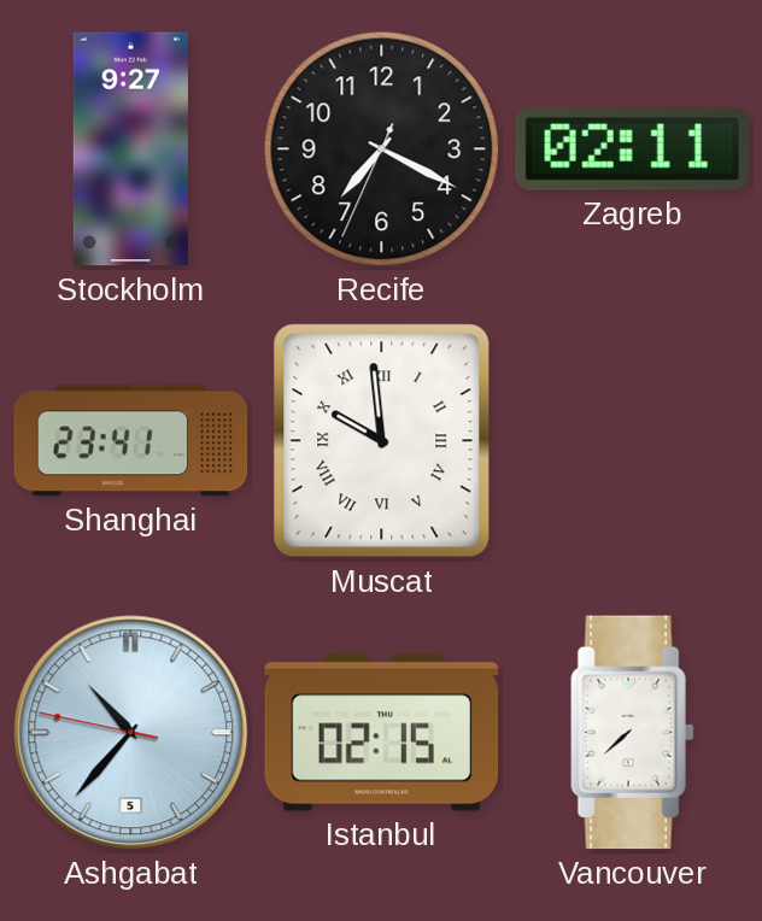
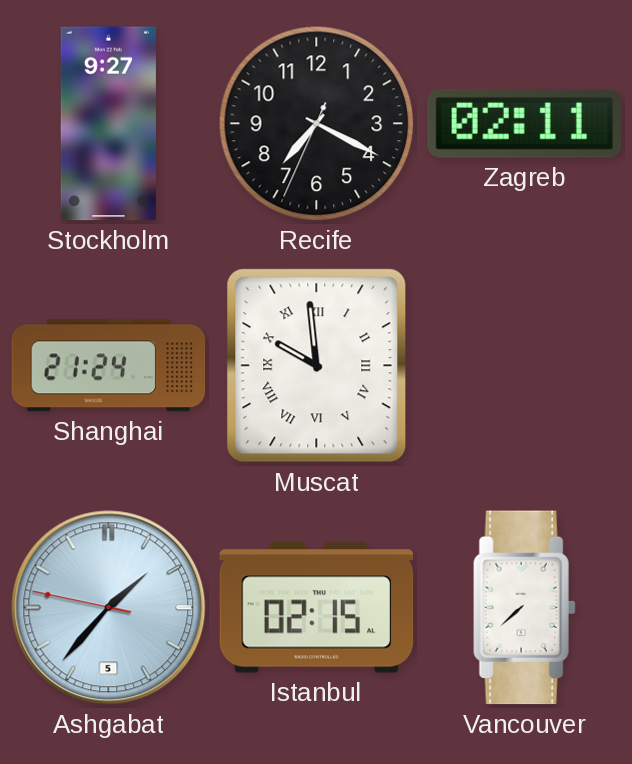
Shanghai: 23:41 -> 21:24 (109, 366)
Ashgabat: 10:36 -> 1:36 (109, 608)
